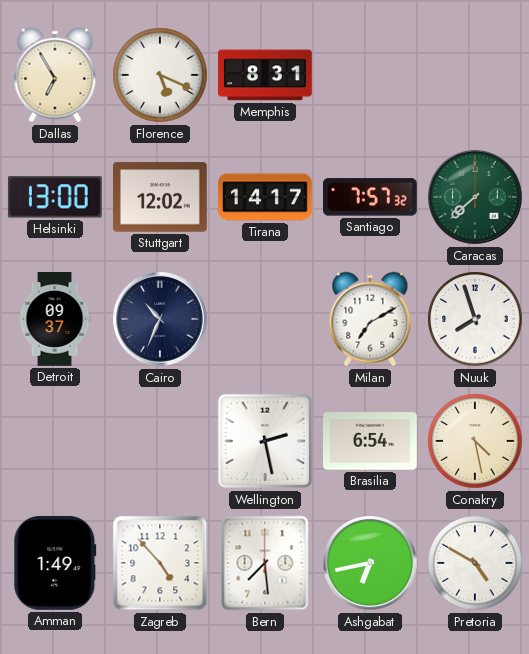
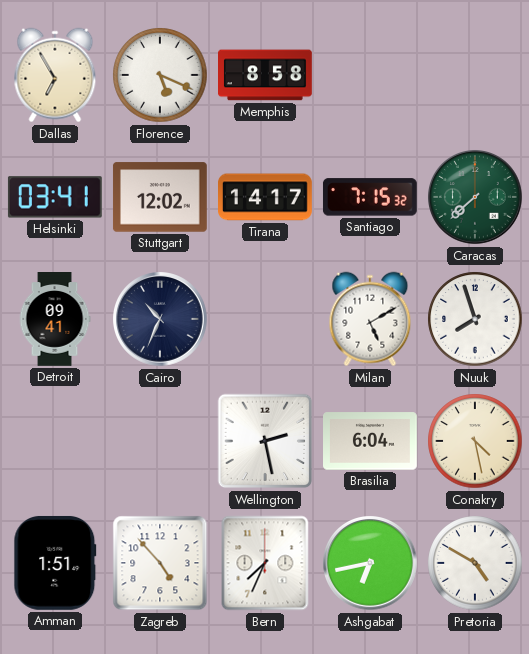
Memphis: 8:31 -> 8:58 (266, 75)
Helsinki: 13:00 -> 03:41 (55, 197)
Santiago: 7:57 -> 7:15 (370, 197)
Detroit: 09:37 -> 09:41 (55, 320)
Milan: 7:10 -> 5:10 (370, 319)
Brasilia: 6:54 -> 6:04 (371, 441)
Amman: 1:49 -> 1:51 (55, 563)
Bern: 7:29 -> 7:34 (265, 563)
